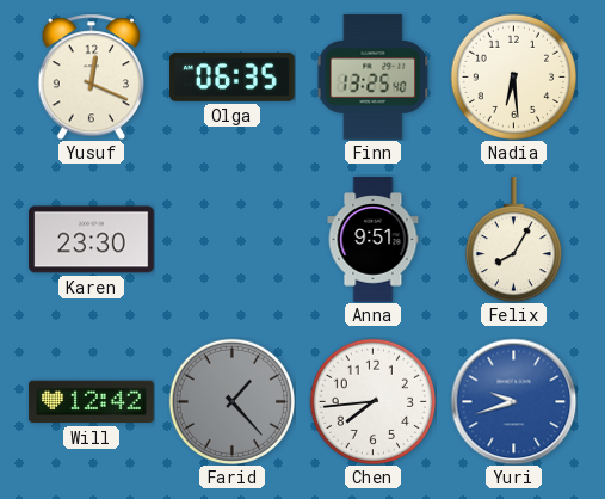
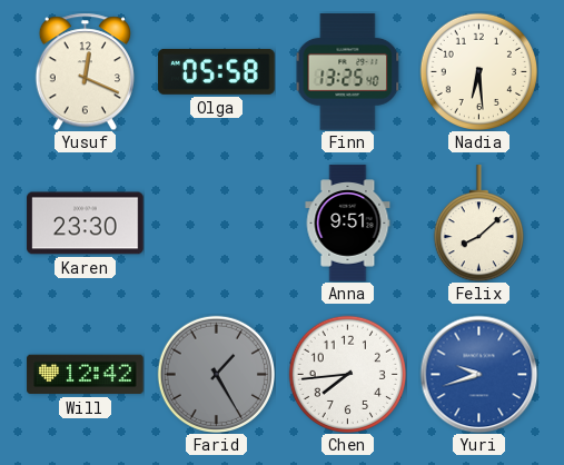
Olga: 06:35 -> 05:58 (217, 71)
Felix: 8:05 -> 8:08 (478, 224)
Farid: 1:23 -> 1:25 (216, 374)
